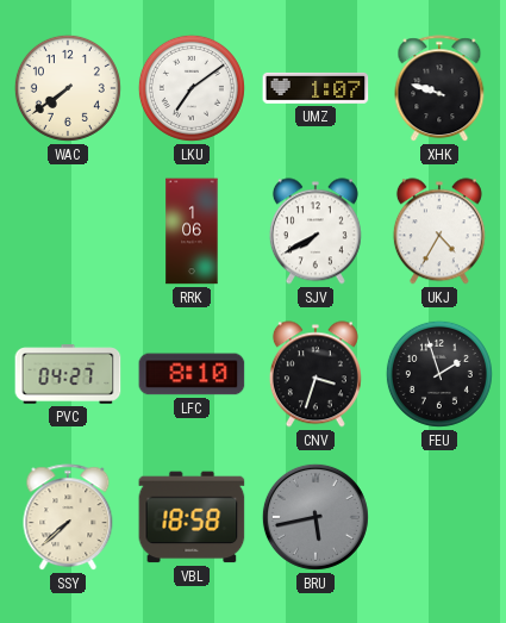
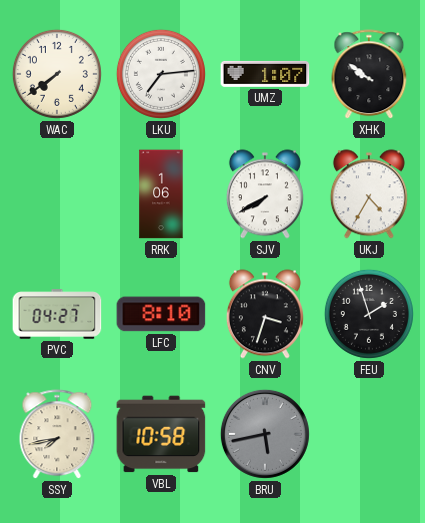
LKU: 7:09 -> 7:14 (161, 74)
XHK: 9:48 -> 9:51 (369, 75)
SSY: 7:38 -> 7:43 (57, 435)
VBL: 18:58 -> 10:58 (161, 434)
